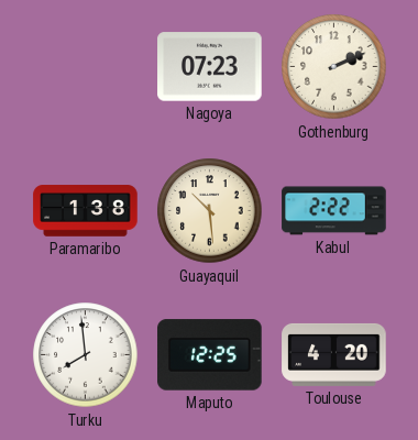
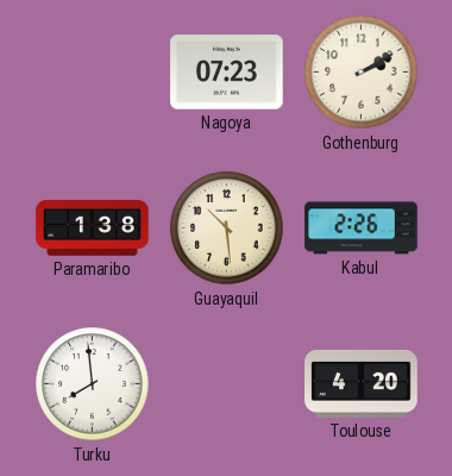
Gothenburg: 2:11 -> 2:10 (362, 73)
Kabul: 2:22 -> 2:26 (362, 228)
Maputo: 12:25 -> none (210, 355)
